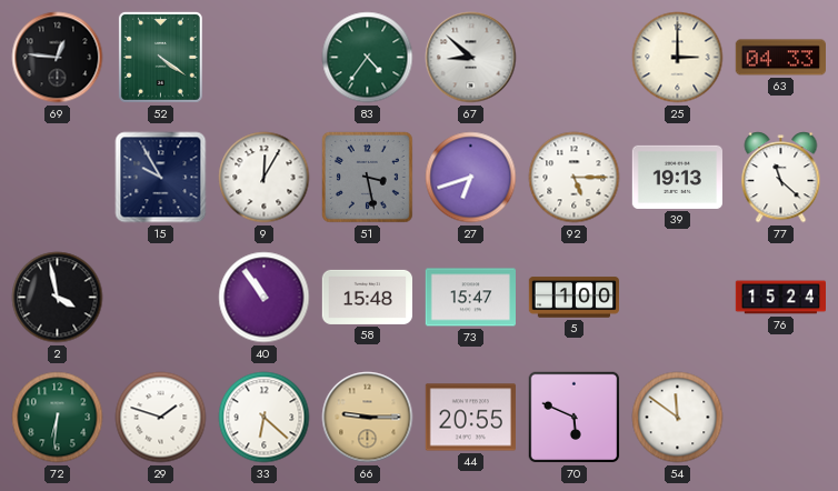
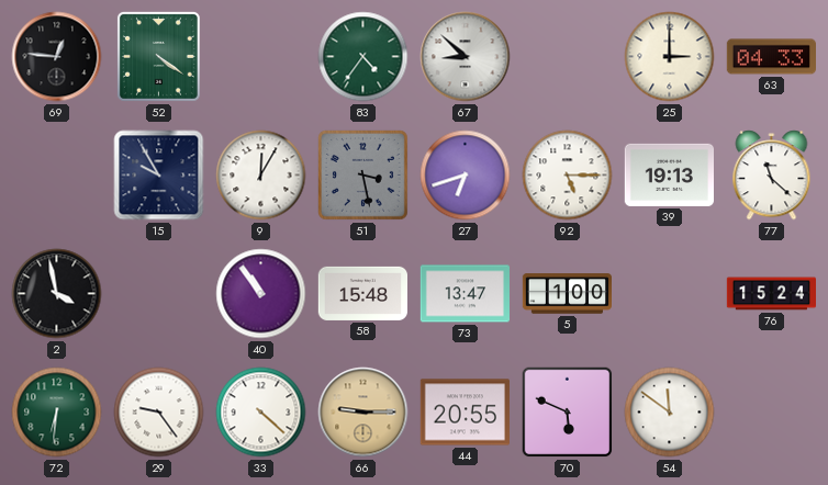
73: 15:47 -> 13:47 (465, 294)
29: 1:48 -> 9:24 (159, 413)
33: 6:22 -> 4:22 (261, 413)
